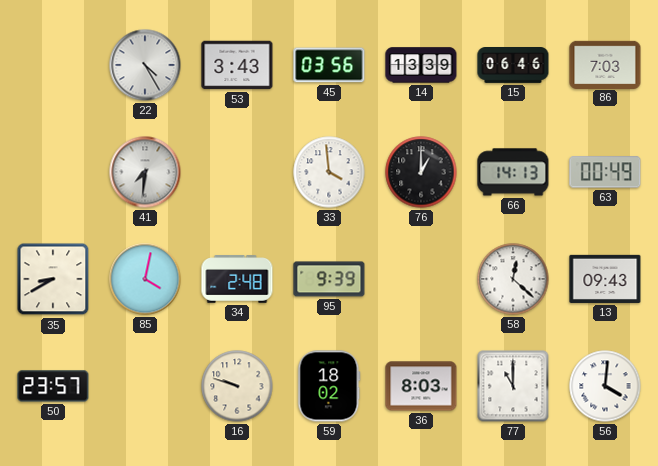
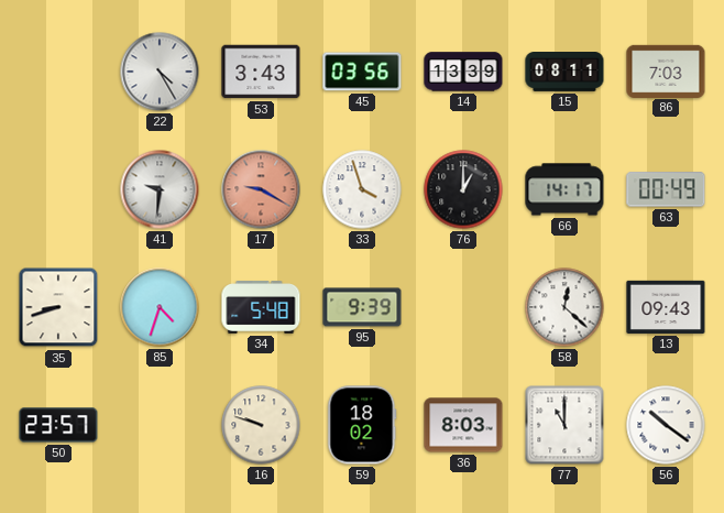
15: 06:46 -> 08:11 (564, 73)
41: 7:31 -> 9:31 (160, 189)
17: none -> 9:20 (261, 189)
33: 3:59 -> 3:57 (362, 189)
66: 14:13 -> 14:17 (564, 189)
35: 8:40 -> 8:42 (58, 307)
85: 4:02 -> 4:33 (160, 307)
34: 2:48 -> 5:48 (261, 307)
56: 4:01 -> 10:21 (666, 425)
